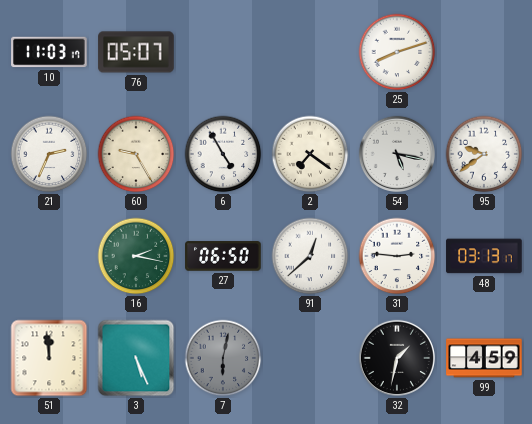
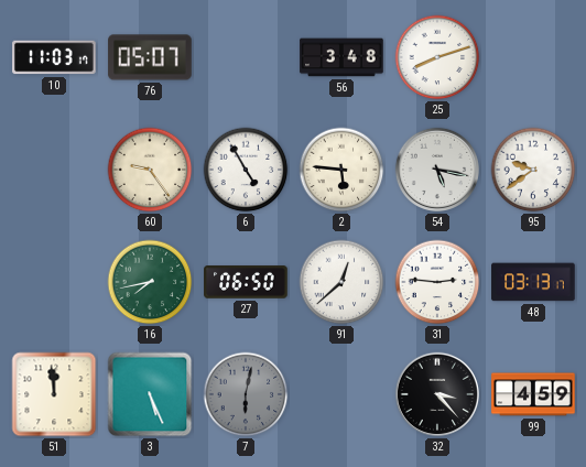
56: none -> 3:48 (341, 57)
21: 2:34 -> none (49, 154)
60: 9:25 -> 9:24 (150, 170)
2: 7:21 -> 5:46 (341, 170)
16: 2:17 -> 7:43 (150, 282)
32: 1:32 -> 3:23 (437, 394)
